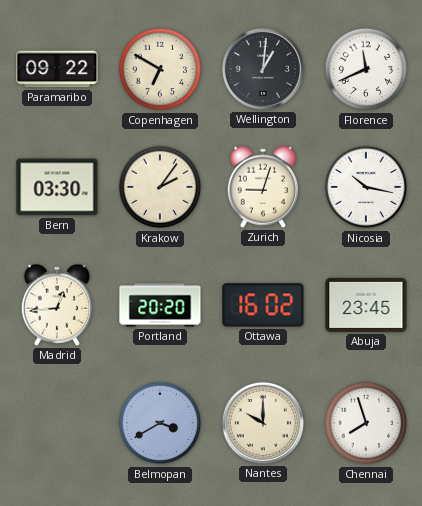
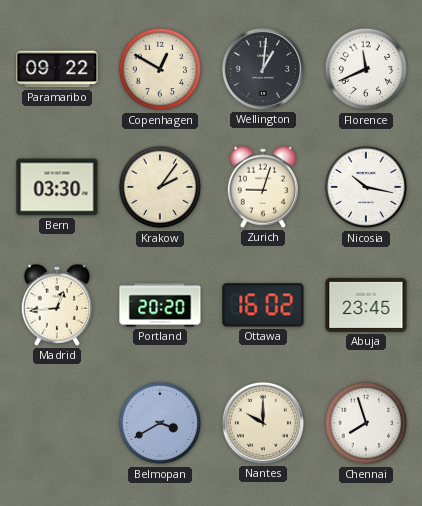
Copenhagen: 6:50 -> 12:50 (160, 69)
